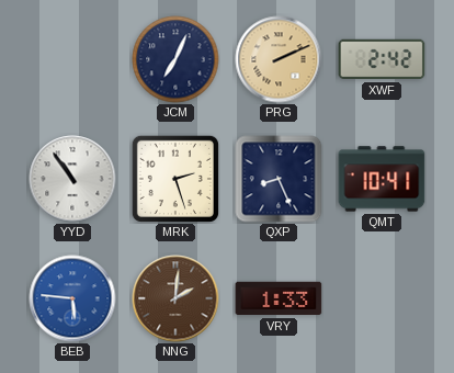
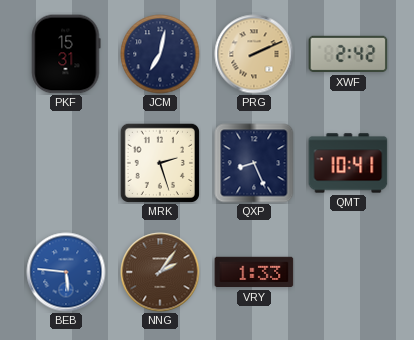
PKF: none -> 15:31 (66, 54)
JCM: 7:04 -> 7:02 (160, 54)
YYD: 10:54 -> none (72, 179)
NNG: 2:01 -> 2:06 (160, 272)
